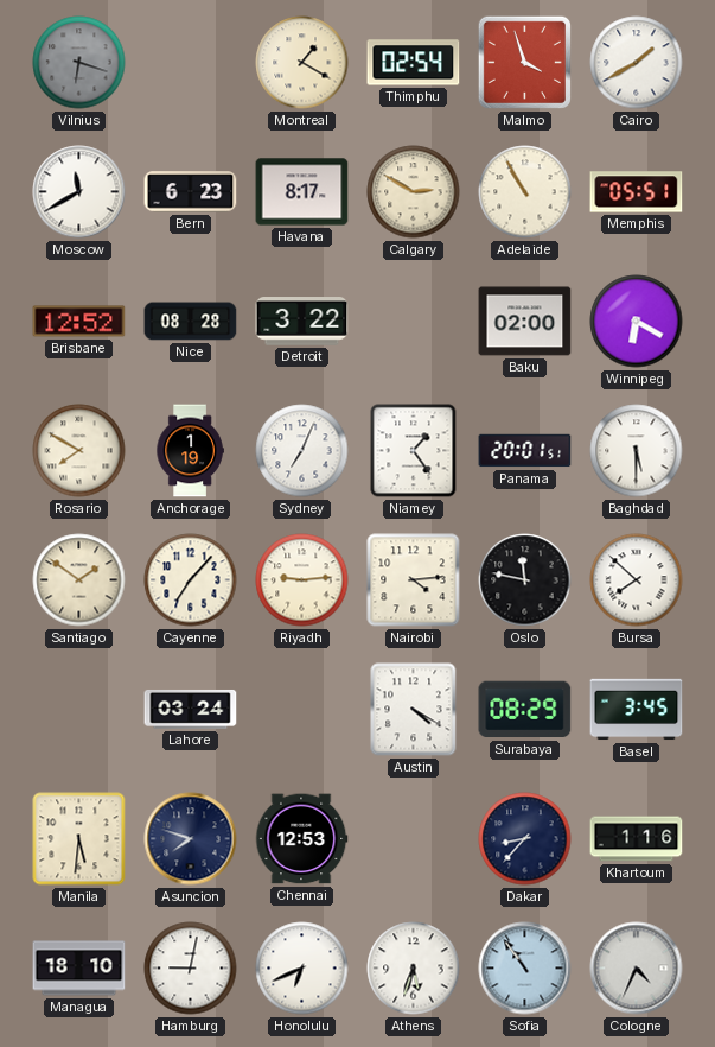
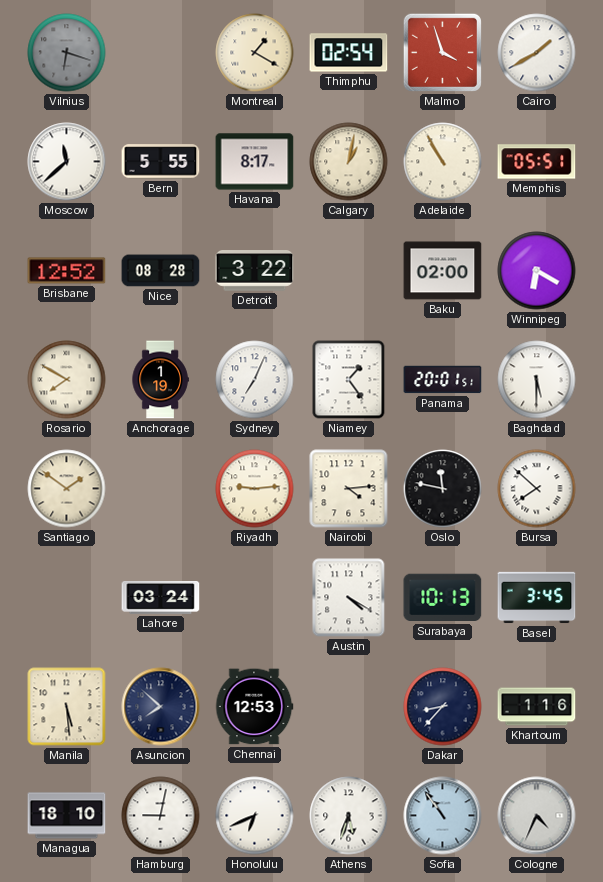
Moscow: 11:40 -> 11:38 (67, 162)
Bern: 6:23 -> 5:55 (161, 162)
Calgary: 2:50 -> 1:02 (349, 162)
Cayenne: 7:07 -> none (191, 580)
Surabaya: 08:29 -> 10:13 (443, 598)
Manila: 5:31 -> 5:29 (67, 707)
Asuncion: 7:48 -> 7:52 (161, 707)
